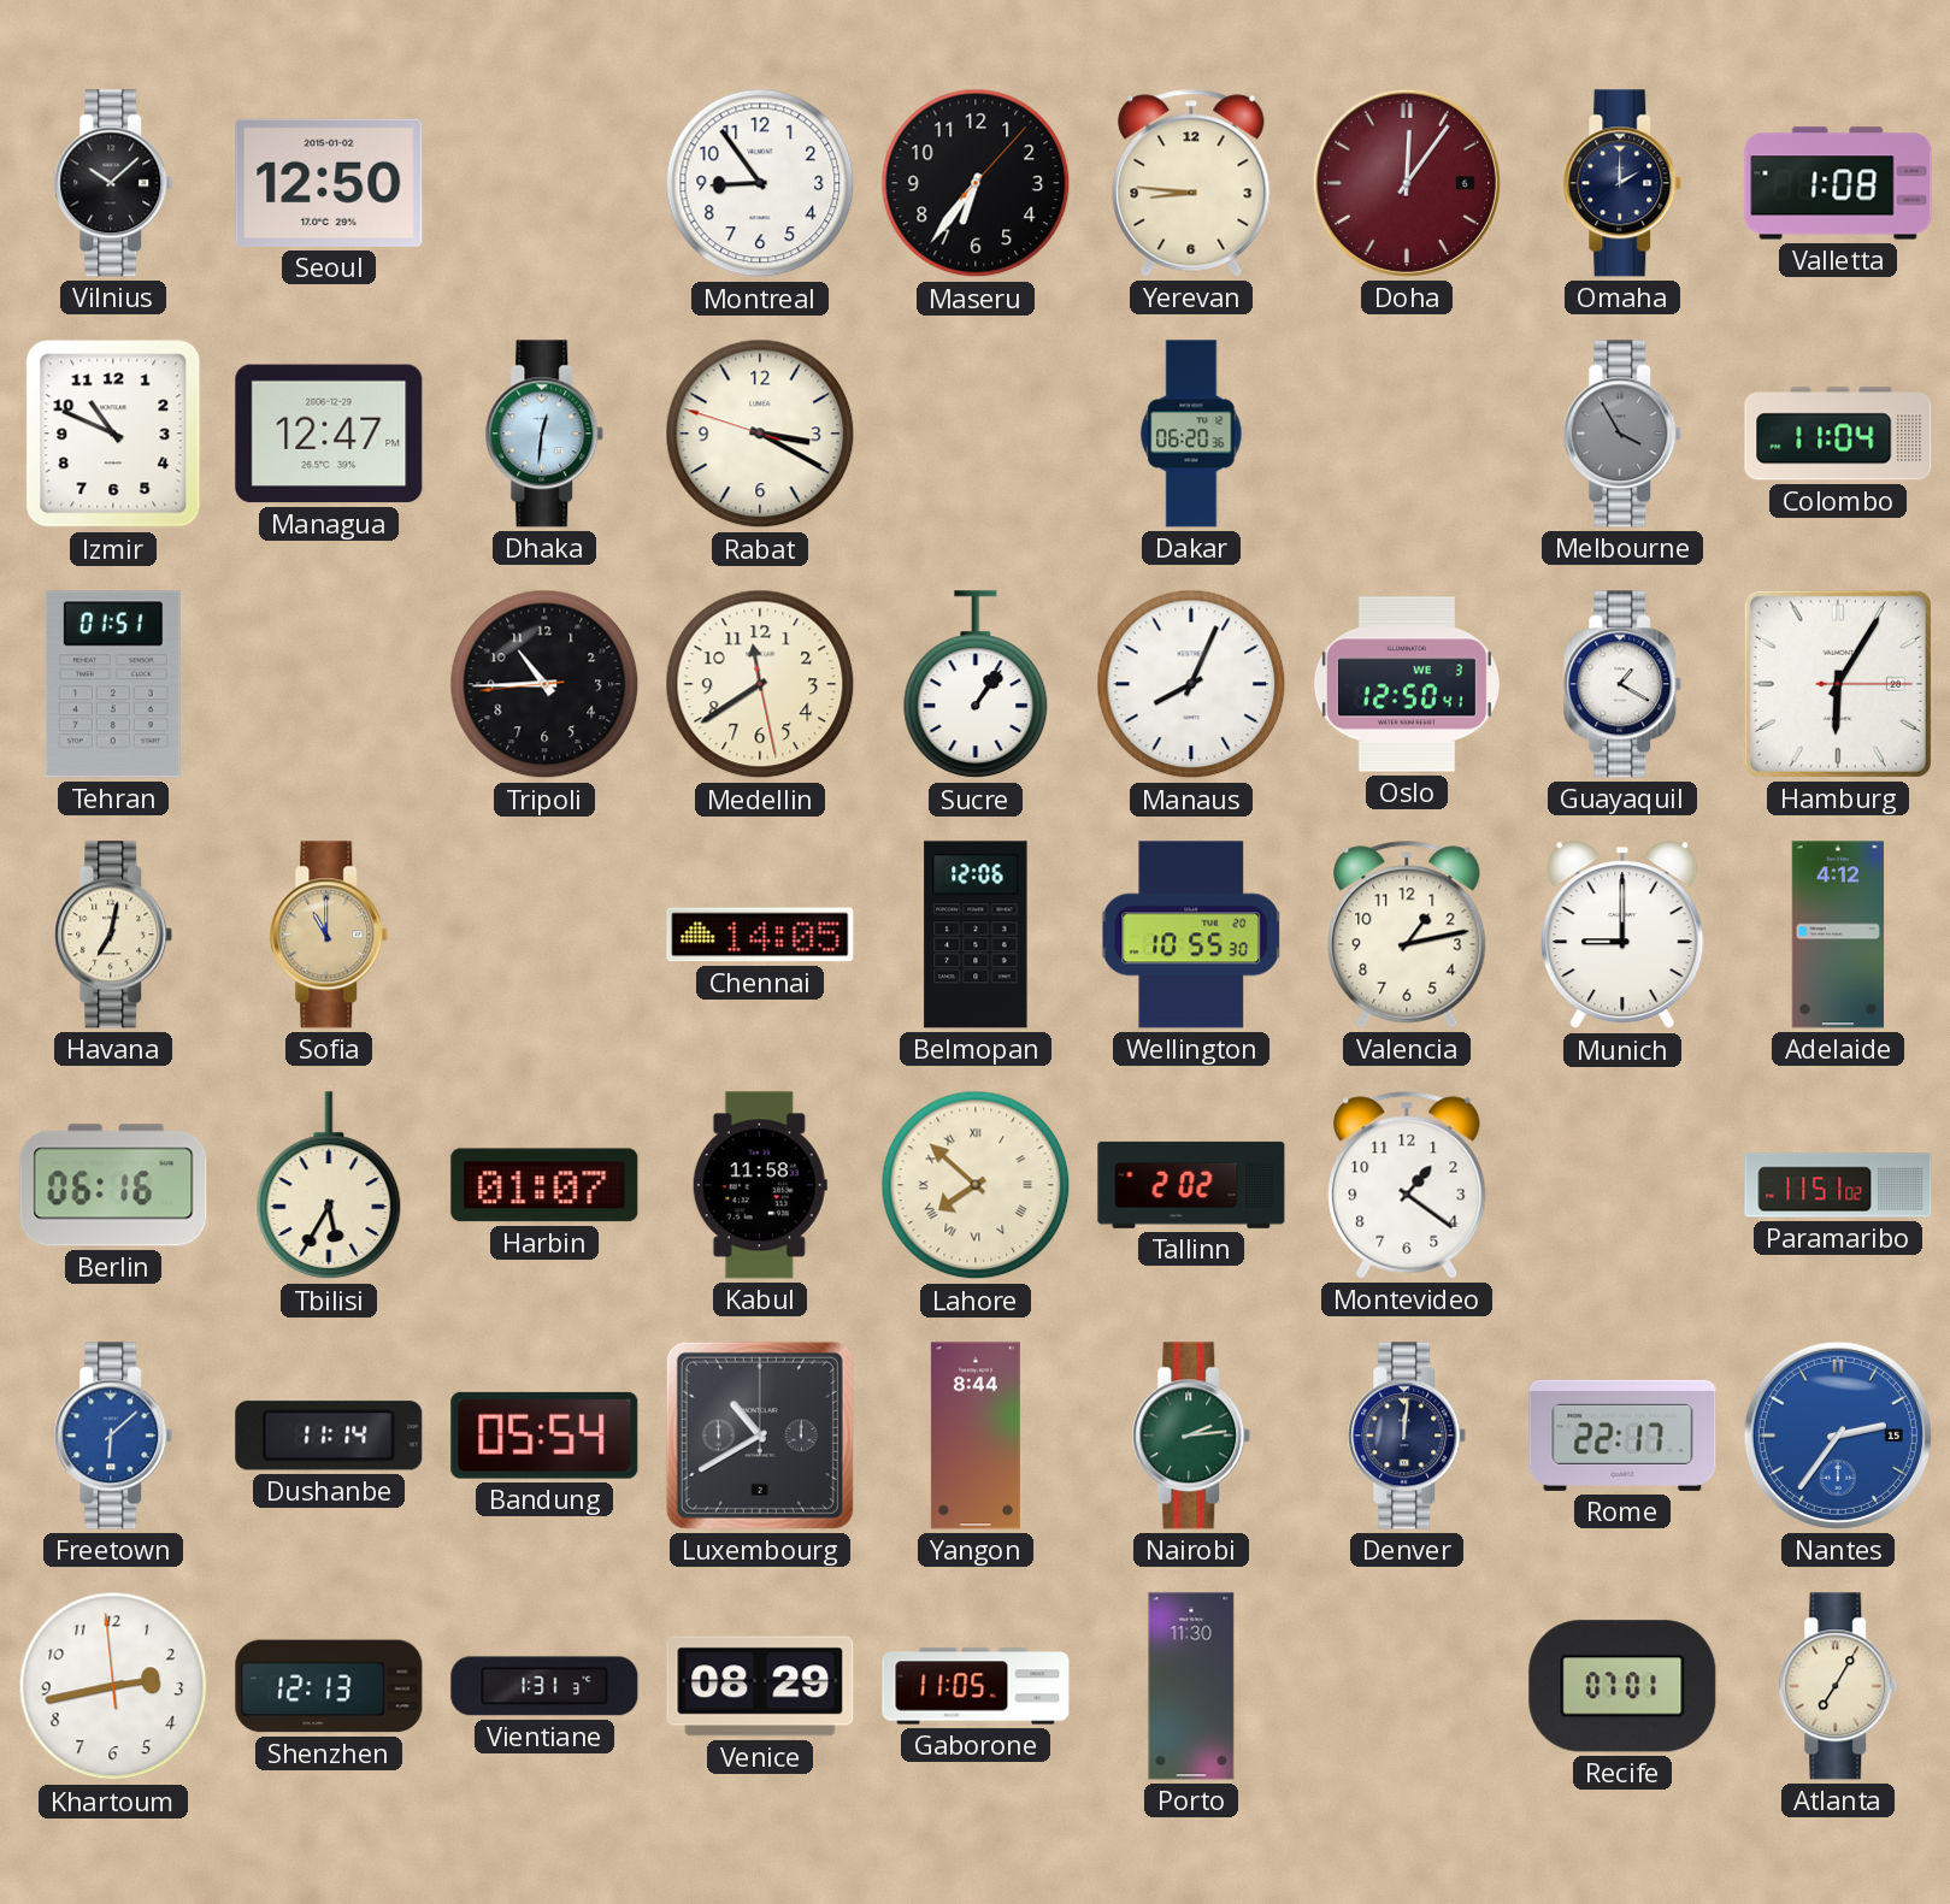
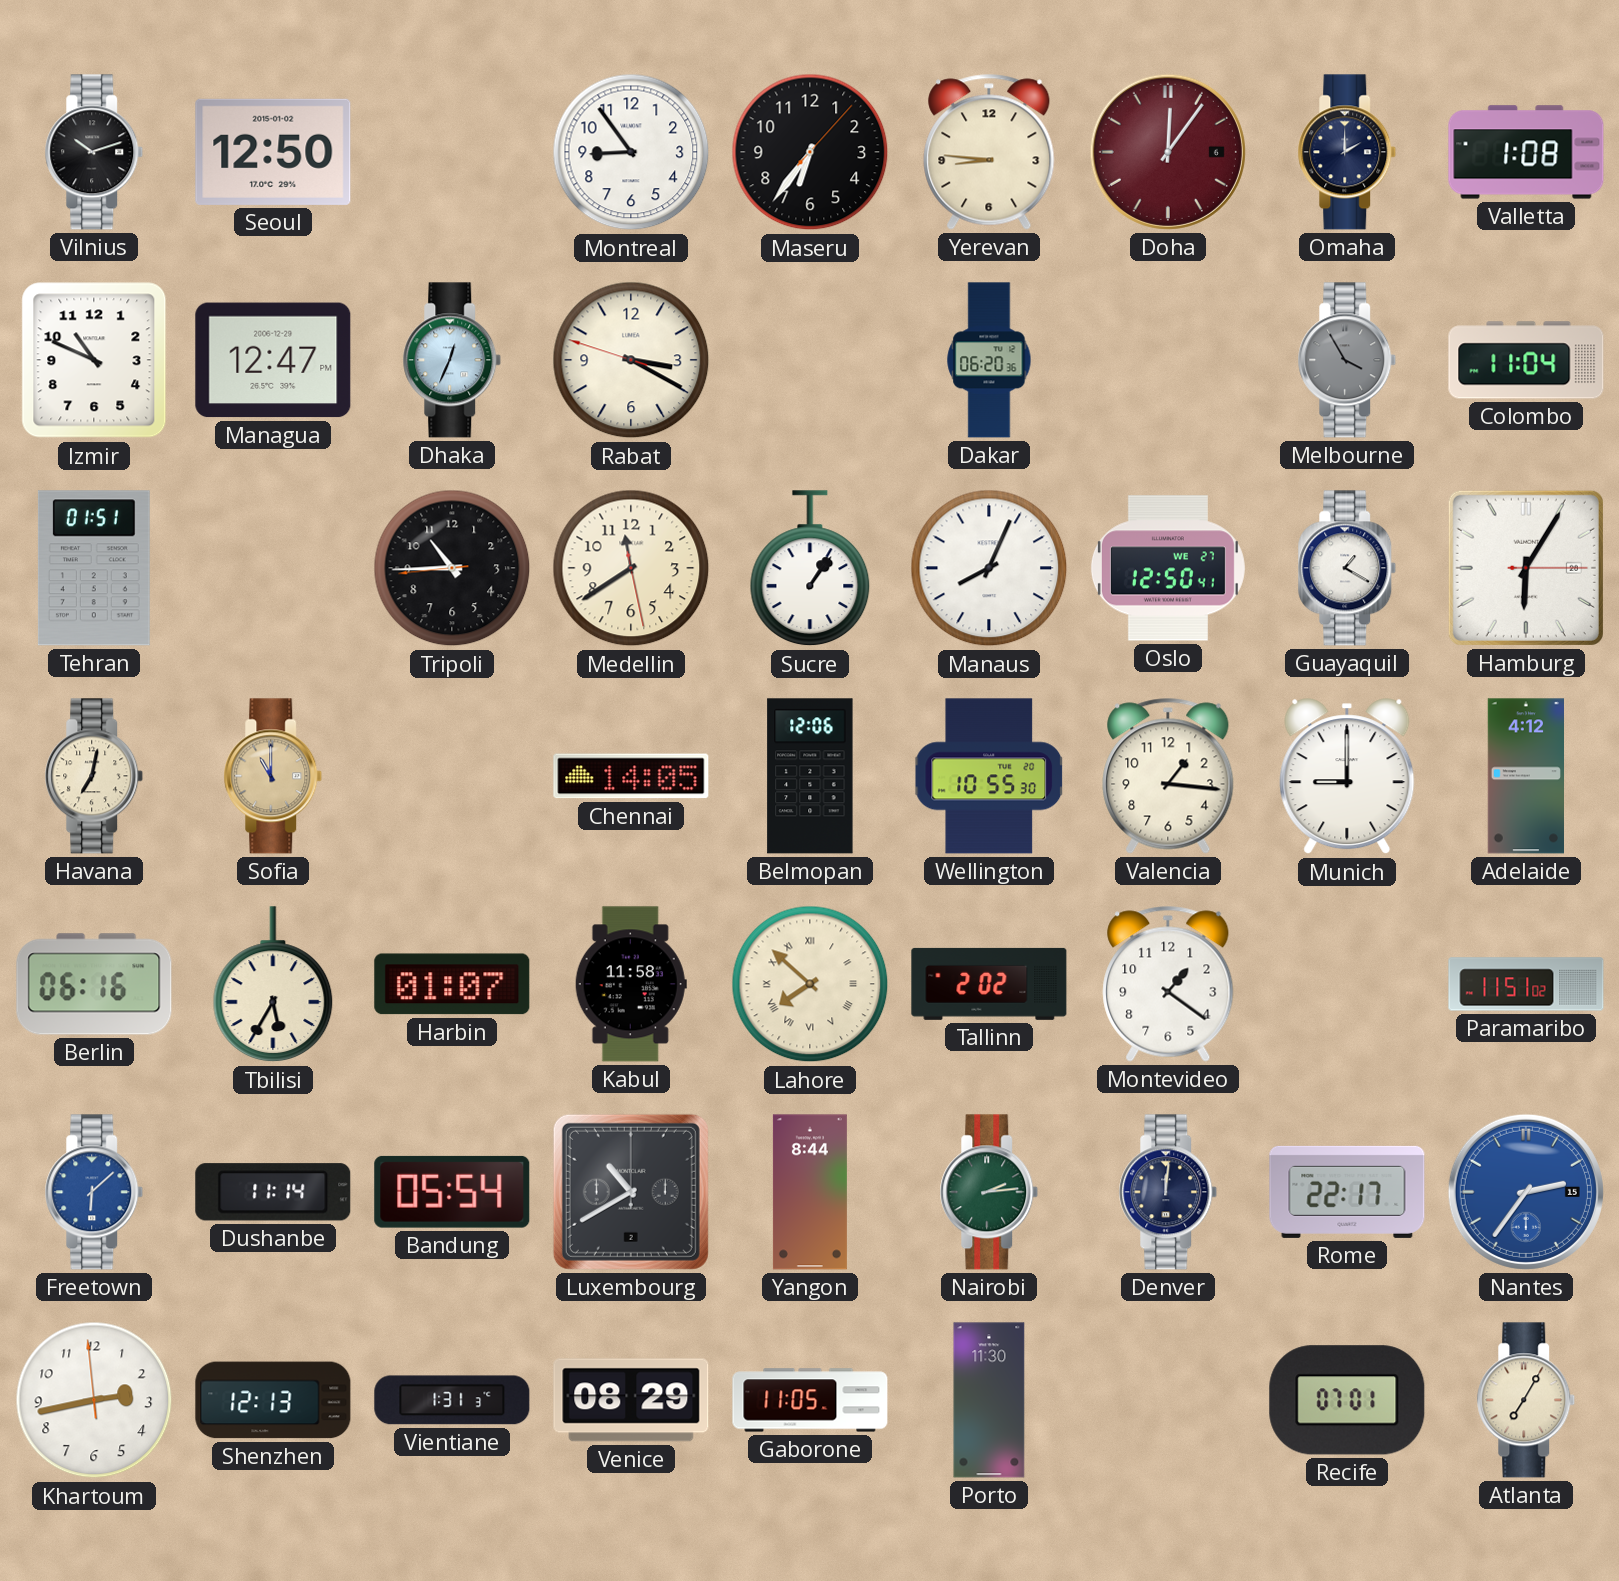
Vilnius: 10:08 -> 10:12 (94, 152)
Dhaka: 12:31 -> 12:34 (452, 360)
Oslo date: WE 3 -> WE 27 (1168, 568)
Valencia: 1:13 -> 1:16 (1168, 776)
